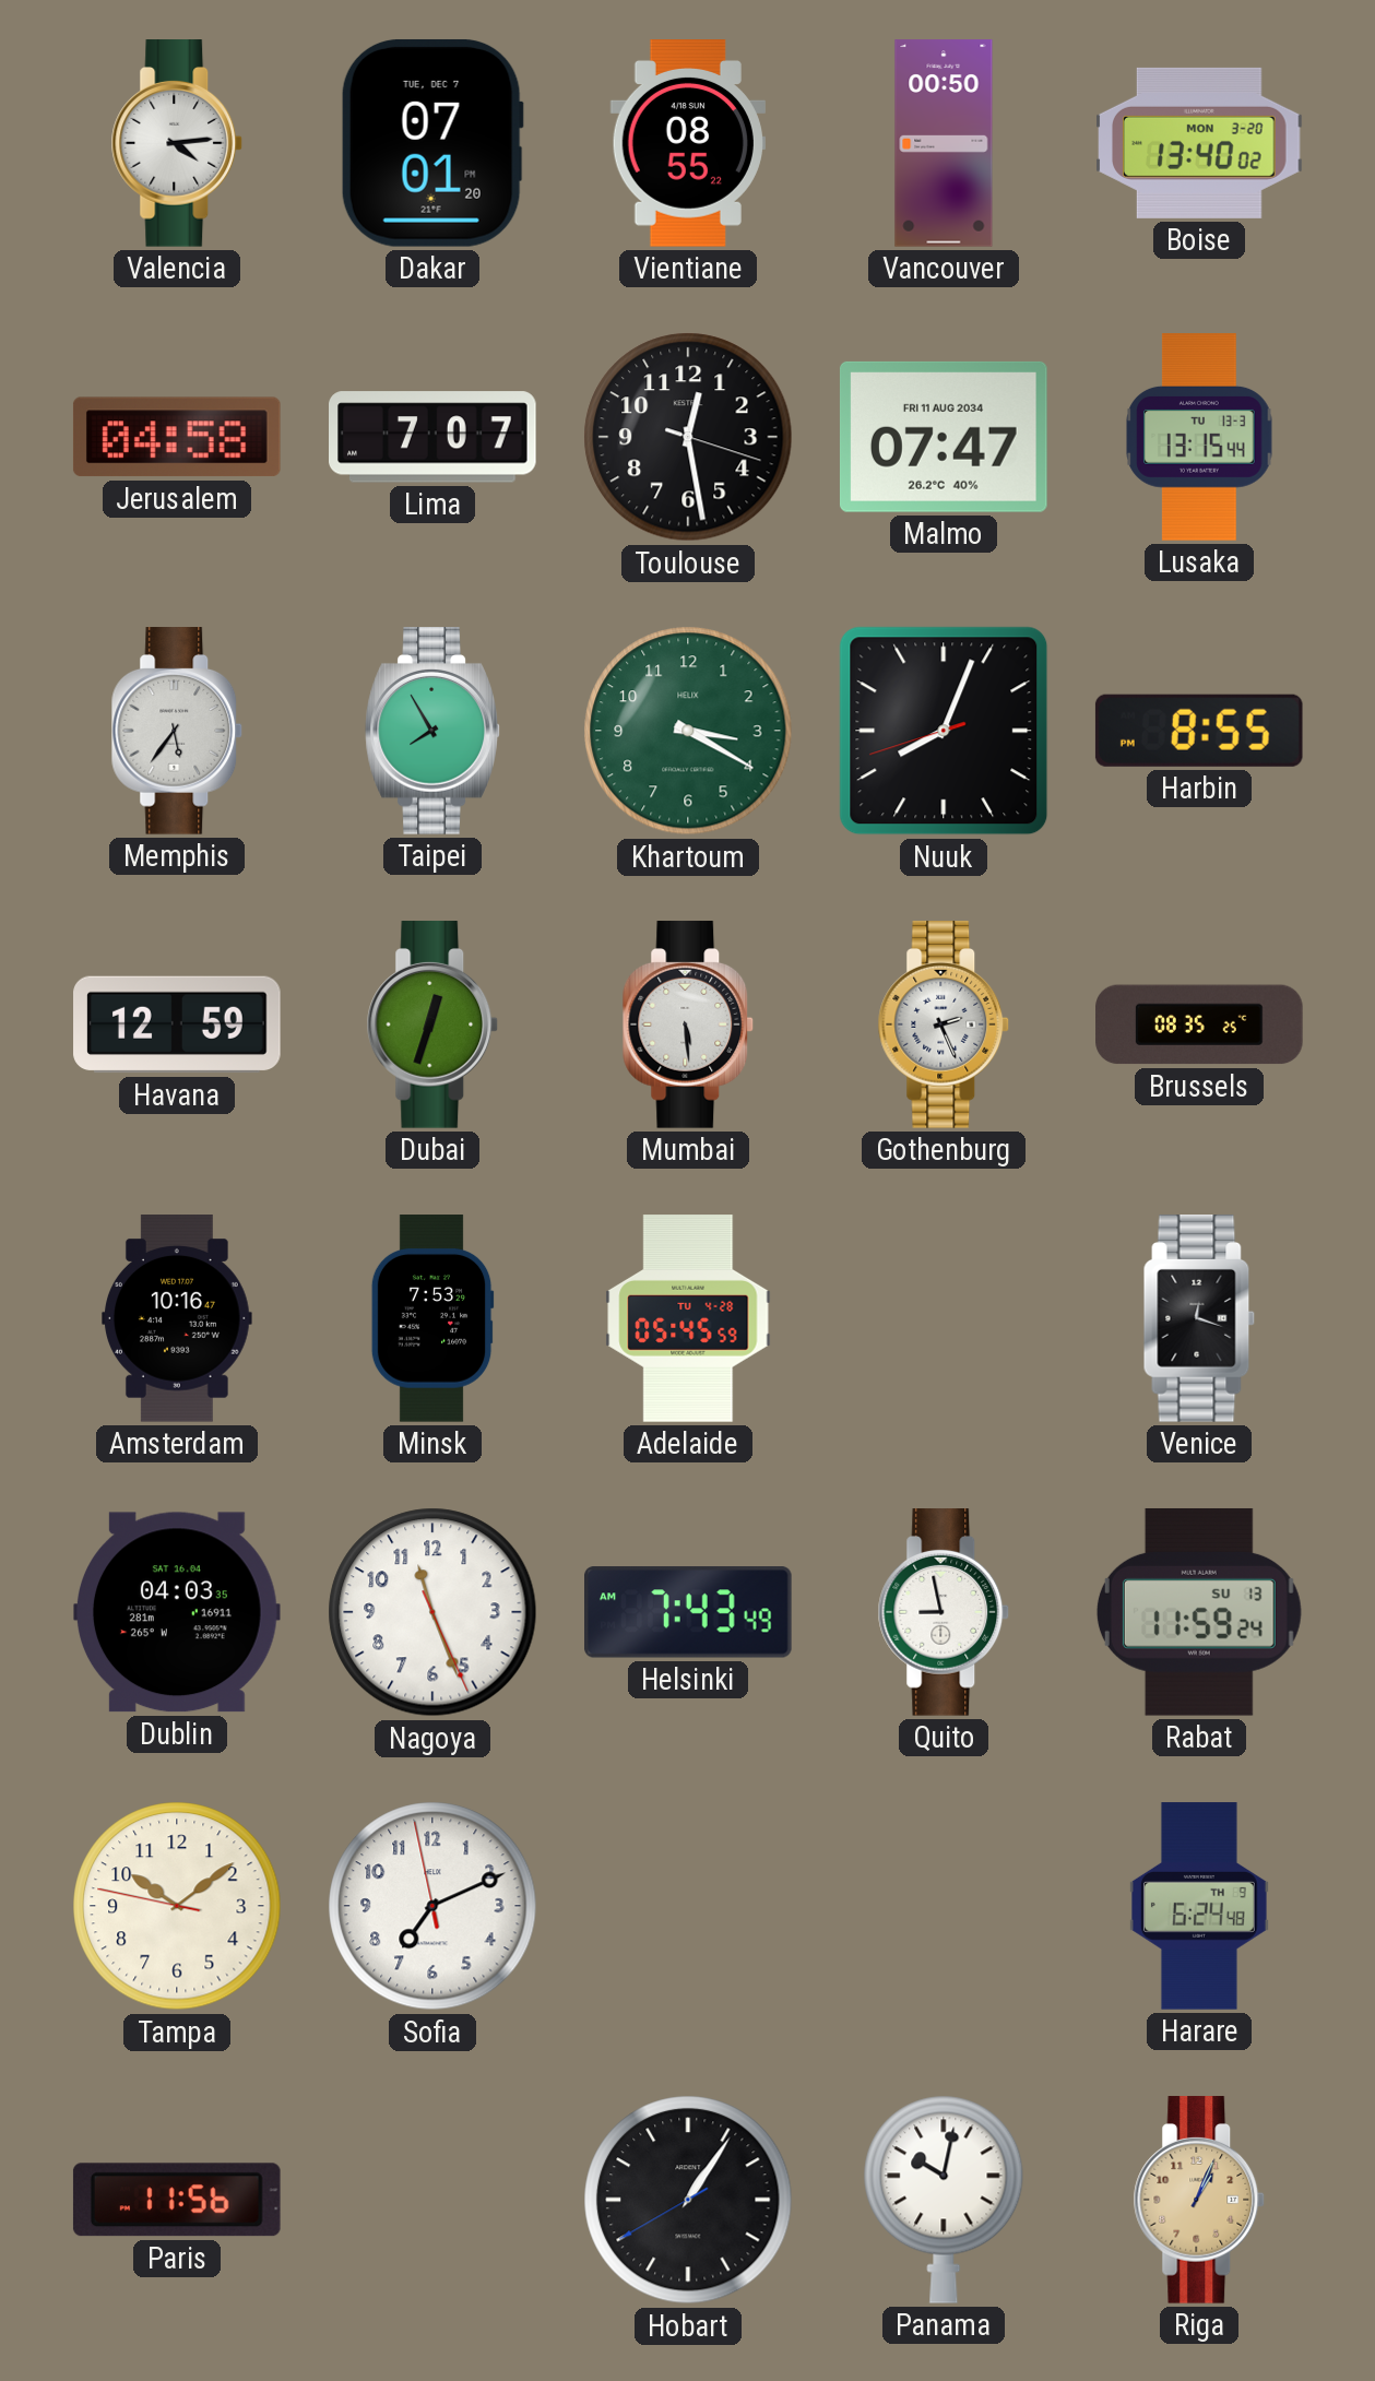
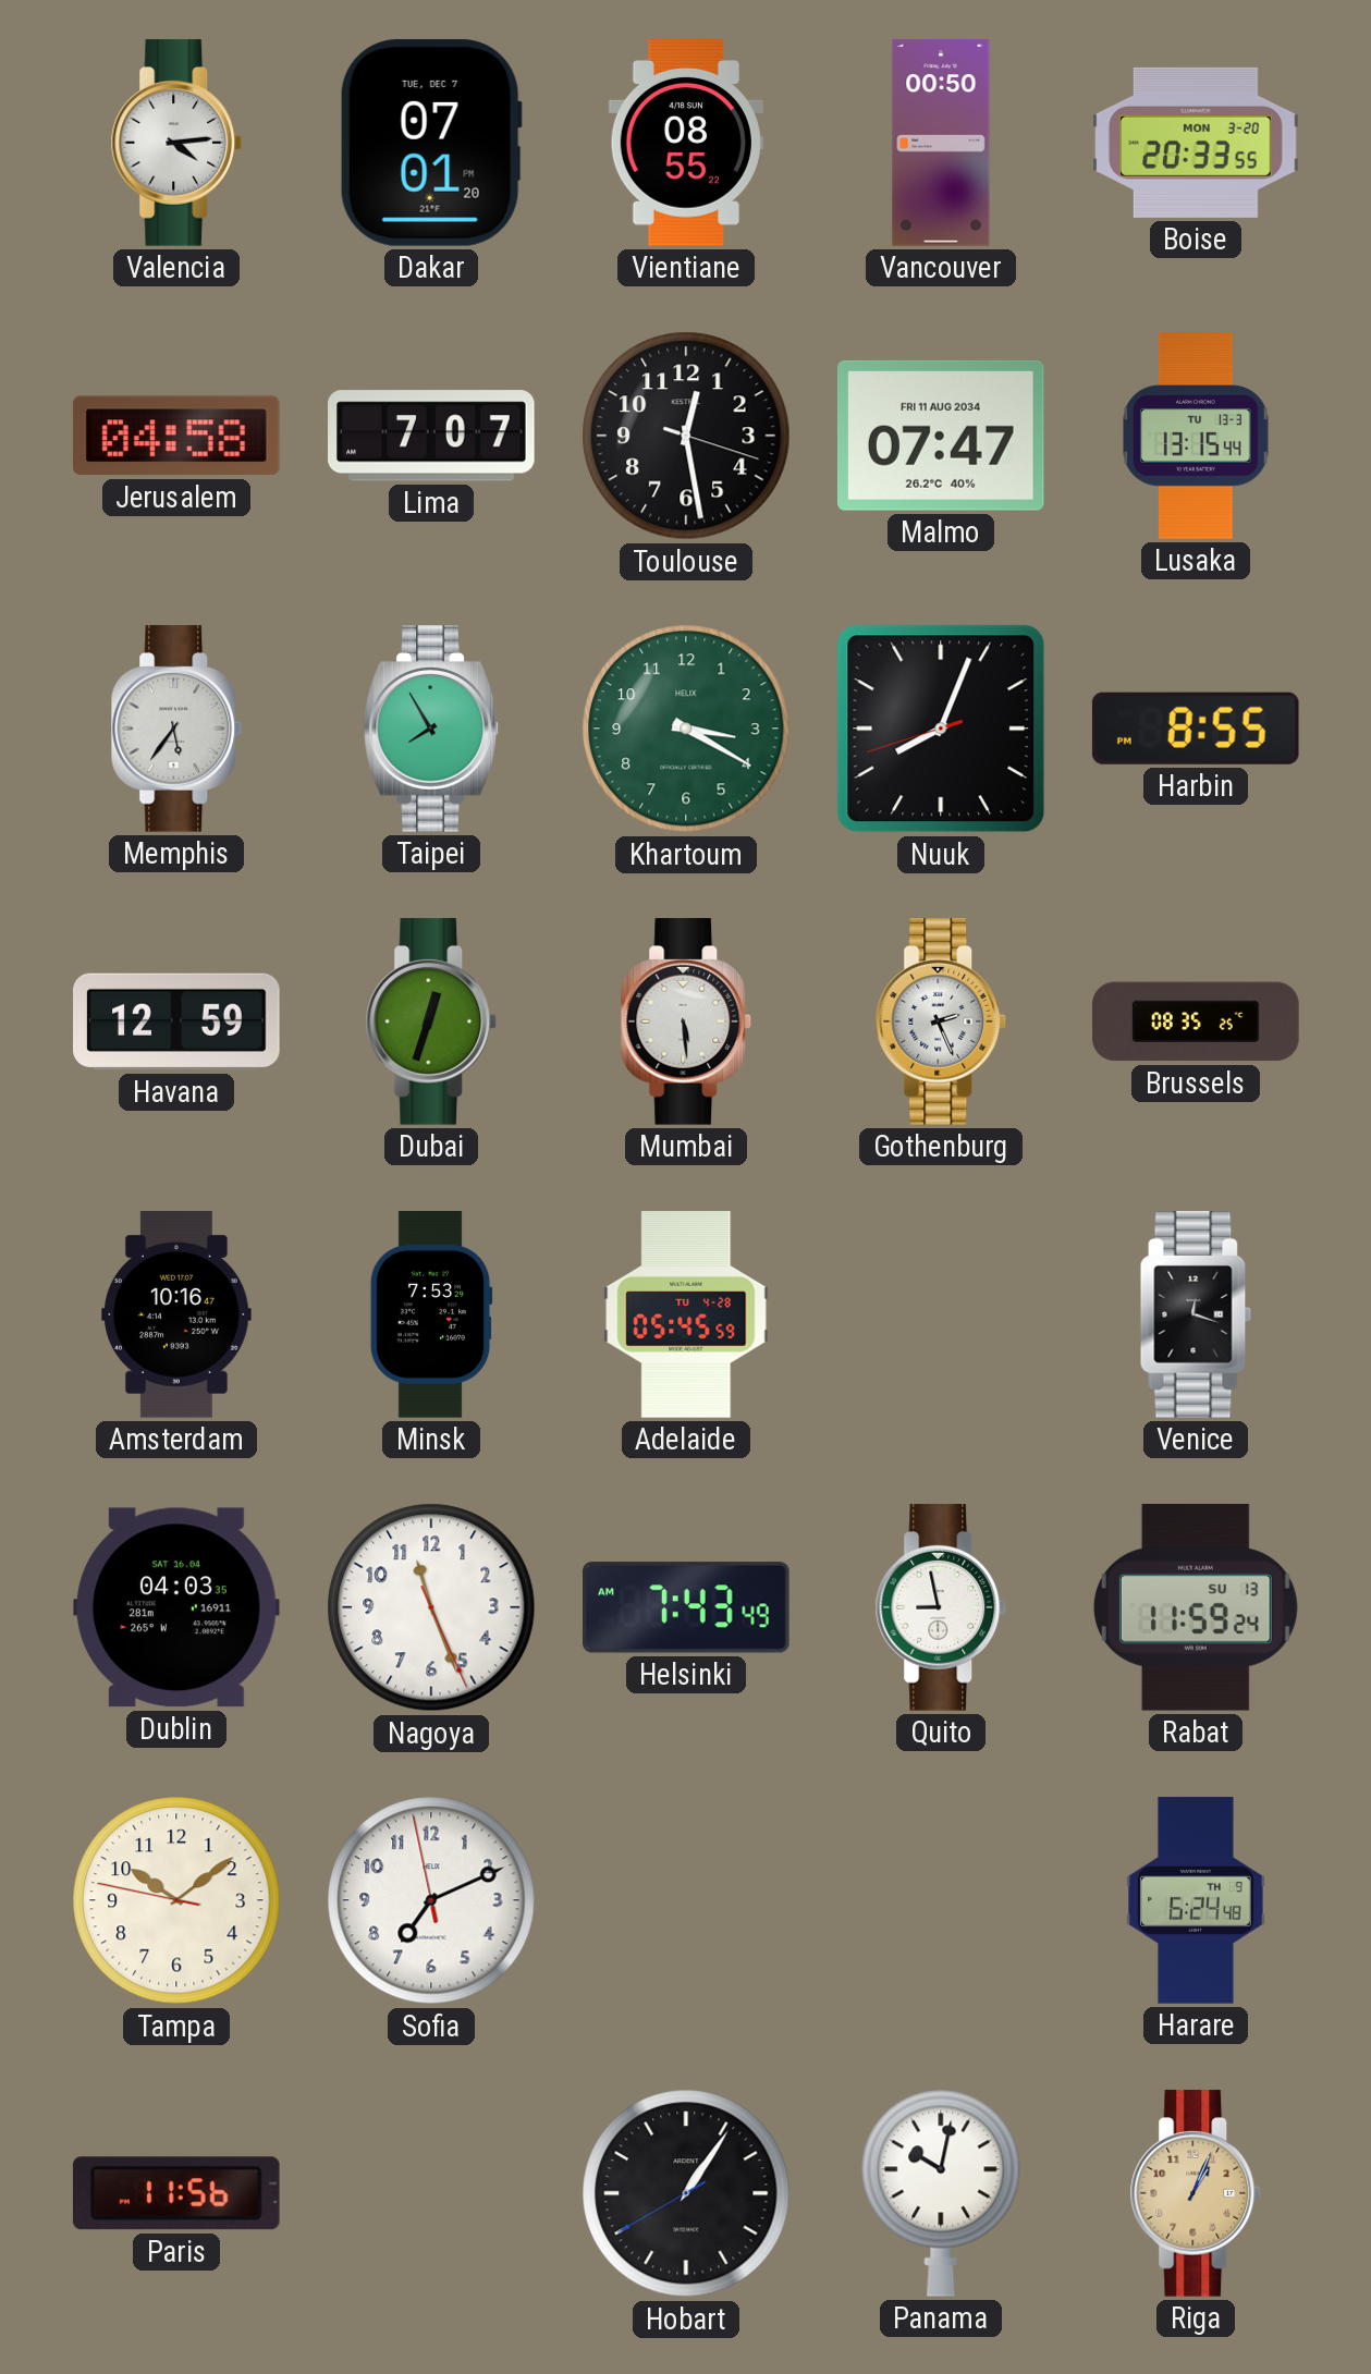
Boise: 13:40 -> 20:33 (1196, 143)
